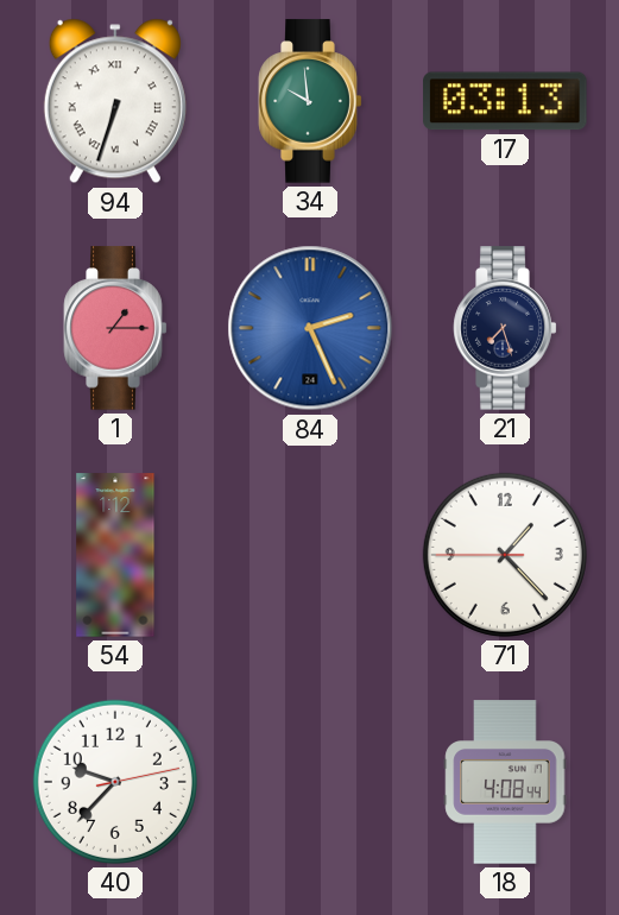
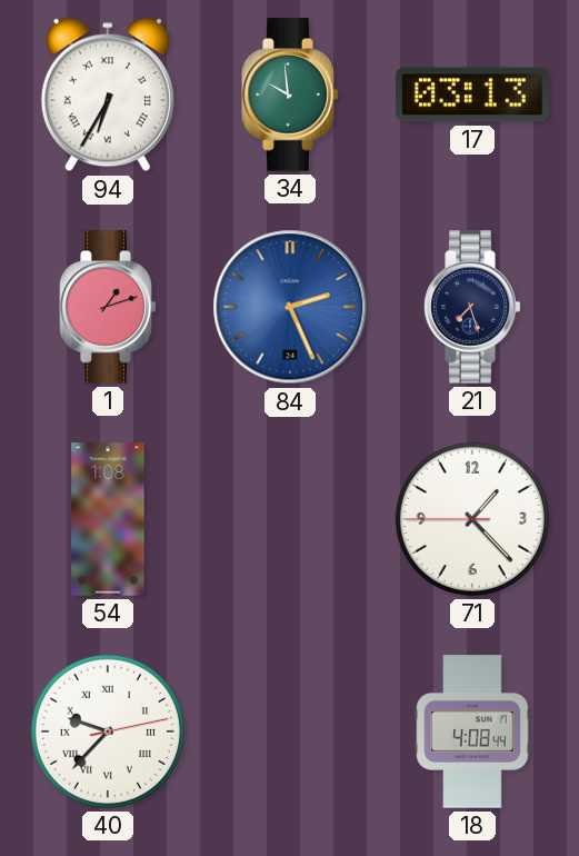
94: 6:33 -> 6:35 (108, 94)
1: 1:15 -> 1:12 (108, 307)
54: 1:12 -> 1:08 (108, 519)
40 numerals: Arabic -> Roman (108, 731)
